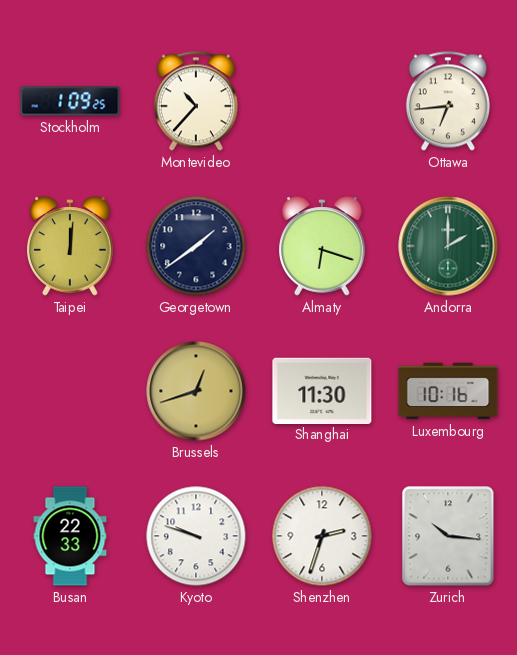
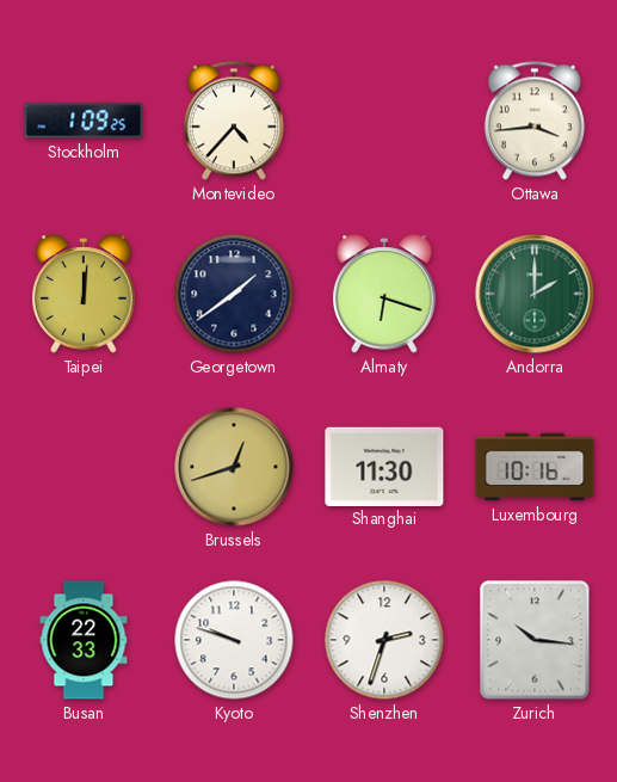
Montevideo: 10:37 -> 4:37 (234, 121)
Ottawa: 6:44 -> 3:44 (535, 121)
